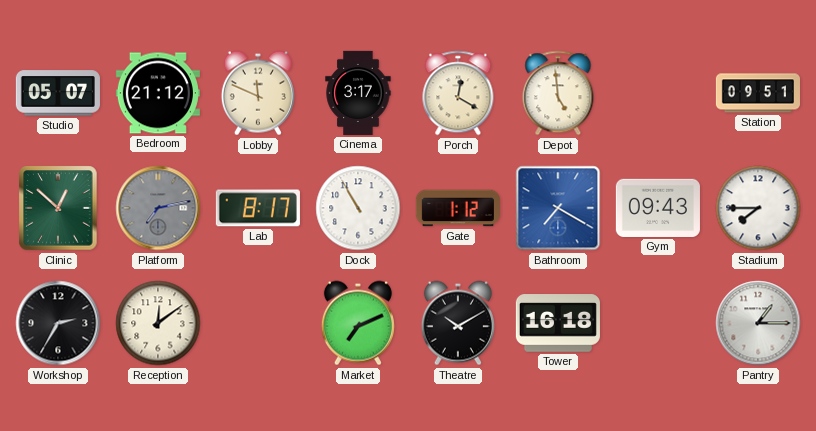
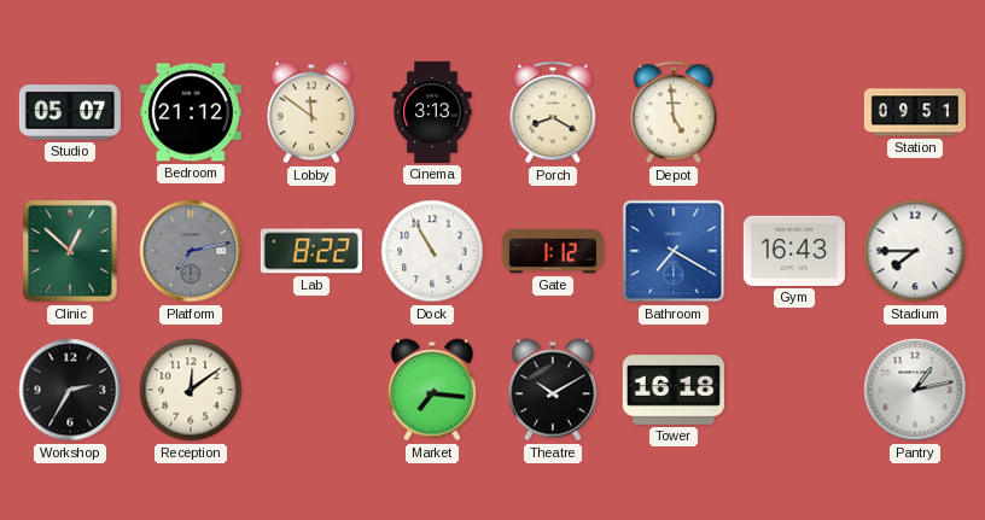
Lobby: 11:49 -> 11:51 (311, 112)
Cinema: 3:17 -> 3:13 (432, 112)
Porch: 12:20 -> 8:20 (553, 112)
Lab: 8:17 -> 8:22 (311, 251)
Gym: 09:43 -> 16:43 (794, 251)
Market: 7:11 -> 7:16 (432, 390)
Pantry: 1:15 -> 1:13 (915, 390)
